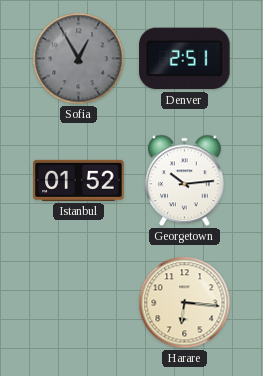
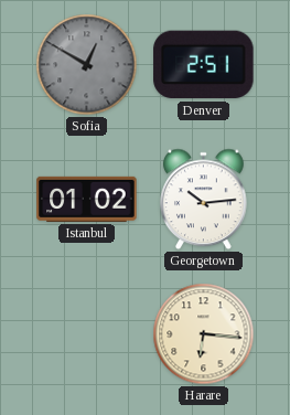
Sofia: 12:55 -> 12:50 (87, 65)
Istanbul: 01:52 -> 01:02 (87, 199)
